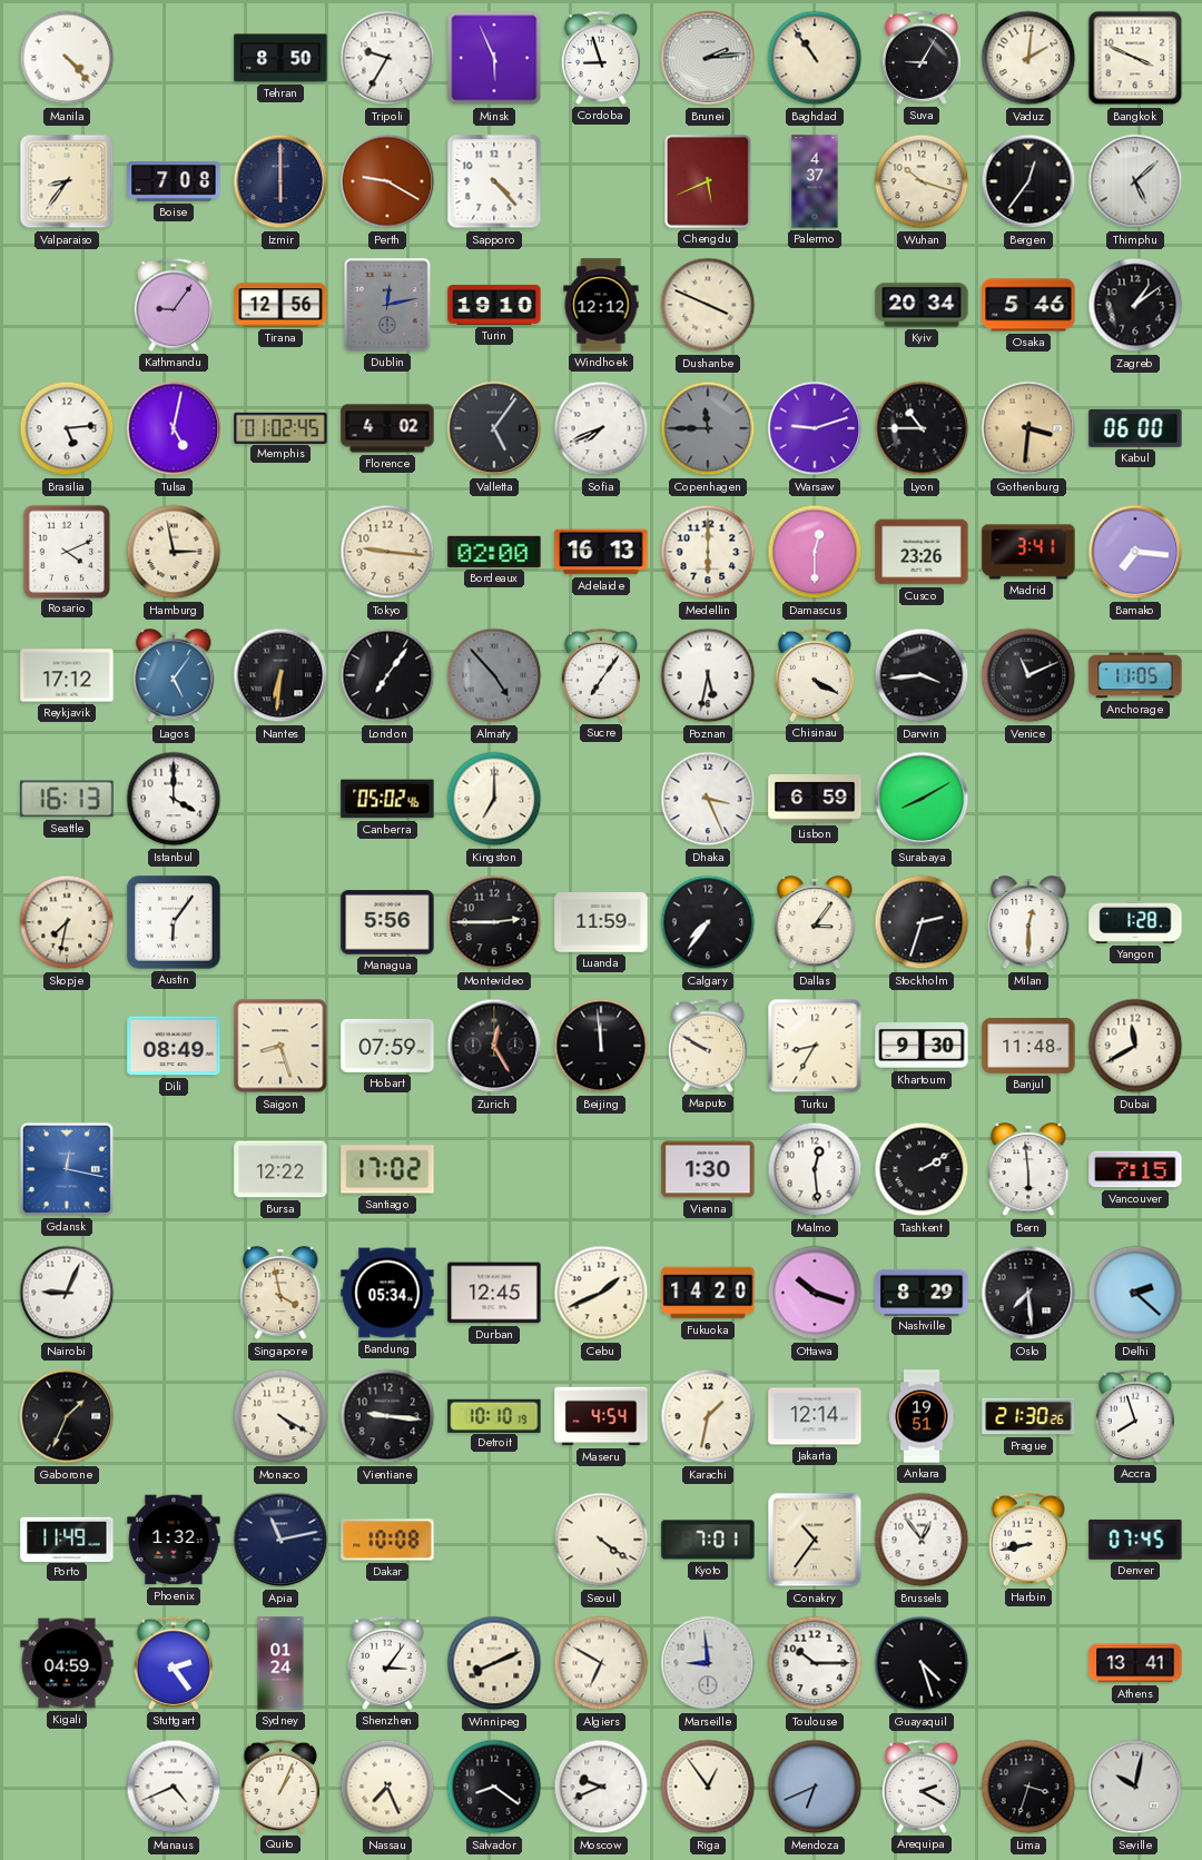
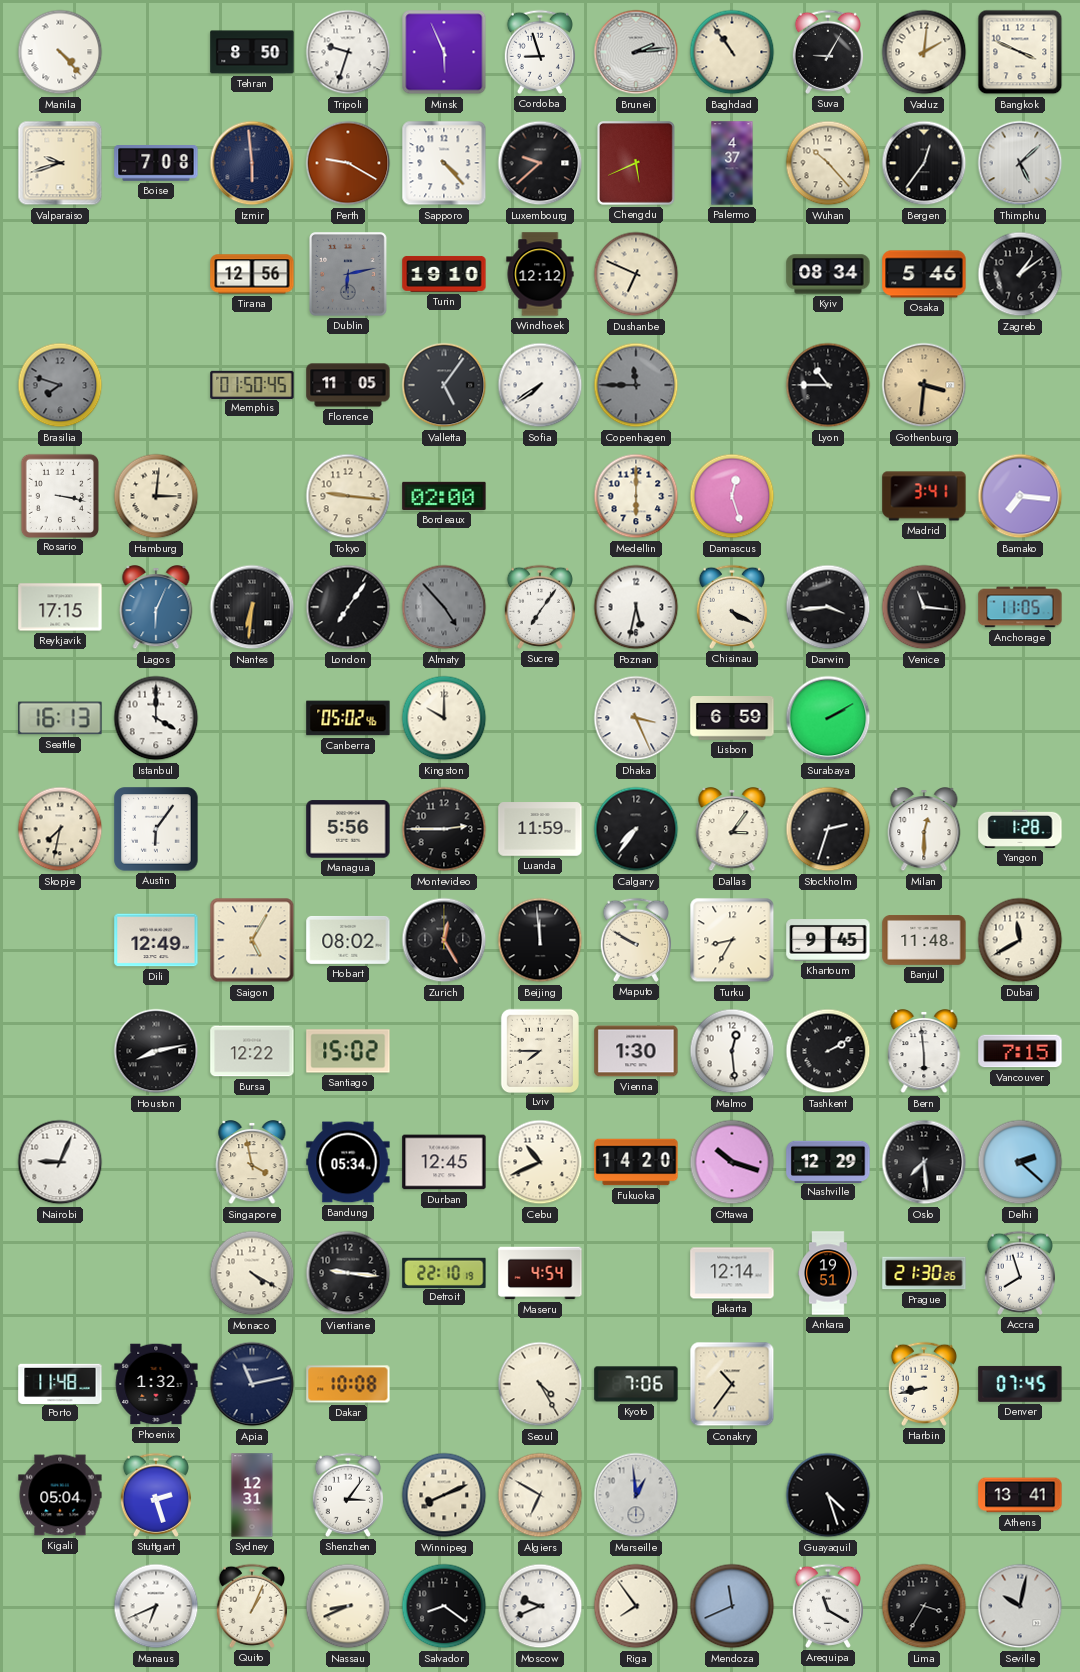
Tripoli: 9:35 -> 9:33 (348, 52)
Valparaiso: 8:36 -> 9:42 (60, 163)
Izmir: 6:00 -> 5:59 (252, 163)
Luxembourg: none -> 9:38 (540, 163)
Wuhan: 10:18 -> 10:23 (828, 163)
Kathmandu: 9:06 -> none (173, 305)
Dublin: 12:13 -> 6:13 (349, 275)
Dushanbe: 3:49 -> 6:49 (636, 274)
Kyiv: 20:34 -> 08:34 (828, 274)
Brasilia: 5:14 -> 7:48 (60, 385)
Brasilia dial: white -> grey (60, 385)
Tulsa: 5:02 -> none (174, 428)
Memphis: 01:02 -> 01:50 (252, 384)
Florence: 4:02 -> 11:05 (348, 385)
Sofia: 7:41 -> 7:39 (540, 385)
Warsaw: 9:12 -> none (815, 428)
Kabul: 06:00 -> none (1135, 429)
Rosario: 4:11 -> 3:17 (60, 495)
Hamburg: 2:58 -> 3:01 (156, 496)
Adelaide: 16:13 -> none (601, 552)
Damascus: 12:30 -> 12:27 (732, 496)
Cusco: 23:26 -> none (922, 552)
Reykjavik: 17:12 -> 17:15 (60, 607)
Lagos: 5:06 -> 6:04 (156, 608)
Venice: 11:11 -> 11:16 (924, 607)
Kingston: 7:00 -> 10:00 (444, 718)
Surabaya: 8:10 -> 2:10 (828, 718)
Dili: 08:49 -> 12:49 (156, 940)
Saigon: 8:27 -> 5:05 (252, 940)
Hobart: 07:59 -> 08:02 (348, 940)
Khartoum: 9:30 -> 9:45 (828, 941)
Gdansk: 12:17 -> none (67, 1169)
Houston: none -> 8:13 (156, 1051)
Santiago: 17:02 -> 15:02 (348, 1051)
Lviv: none -> 7:45 (540, 1050)
Cebu: 1:41 -> 10:41 (540, 1162)
Nashville: 8:29 -> 12:29 (828, 1161)
Gaborone: 1:34 -> none (67, 1416)
Detroit: 10:10 -> 22:10 (444, 1272)
Karachi: 1:32 -> none (708, 1416)
Porto: 11:49 -> 11:48 (60, 1383)
Seoul: 4:21 -> 4:25 (540, 1384)
Kyoto: 7:01 -> 7:06 (636, 1384)
Brussels: 12:54 -> none (922, 1540)
Kigali: 04:59 -> 05:04 (60, 1495)
Stuttgart: 2:24 -> 2:27 (155, 1495)
Sydney: 01:24 -> 12:31 (252, 1495)
Marseille: 8:59 -> 12:59 (636, 1495)
Toulouse: 10:15 -> none (815, 1663)
Manaus: 4:41 -> 6:41 (156, 1606)
Nassau: 7:26 -> 8:41 (348, 1606)
Riga: 12:54 -> 7:54 (636, 1606)
Mendoza: 6:41 -> 11:41 (732, 1606)
Arequipa: 2:20 -> 11:20 (827, 1606)
Lima: 3:33 -> 3:35 (924, 1606)
